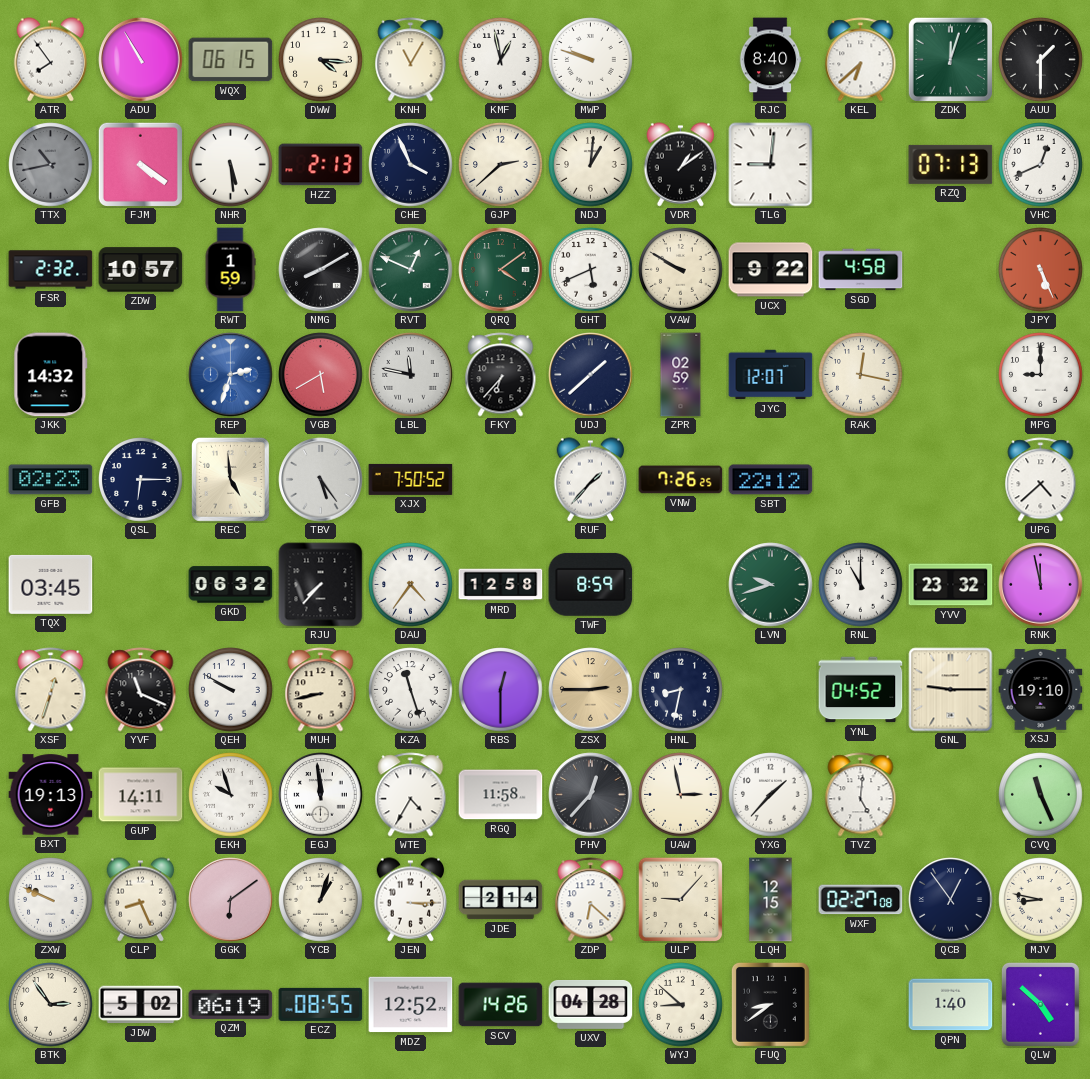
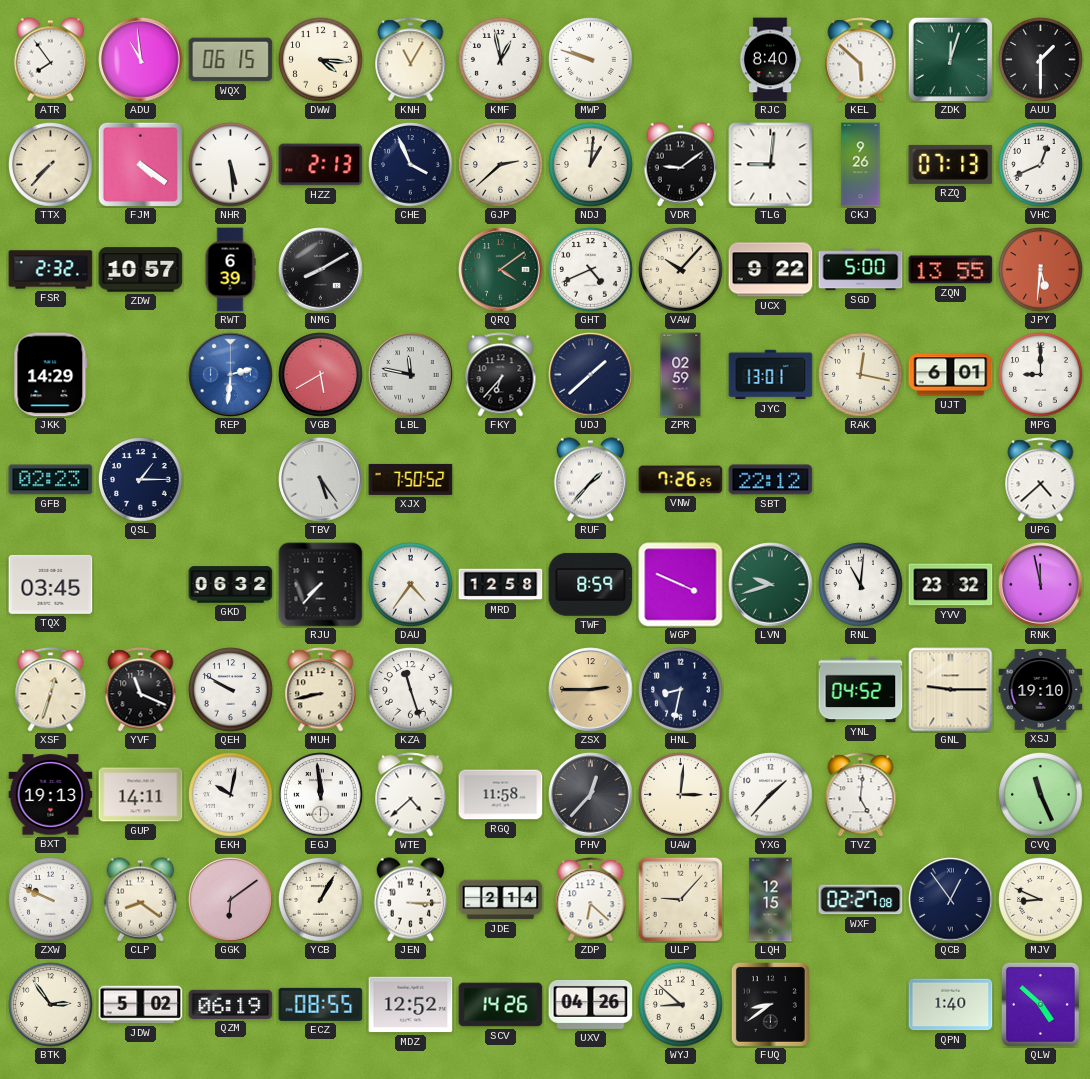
ADU: 10:55 -> 10:59 (141, 60)
KEL: 6:38 -> 5:52 (861, 60)
TTX: 10:43 -> 7:37 (51, 165)
TTX dial: grey -> cream (51, 165)
VDR: 1:09 -> 9:09 (681, 165)
CKJ: none -> 9:26 (861, 165)
RWT: 1:59 -> 6:39 (230, 270)
RVT: 12:49 -> none (411, 270)
GHT: 5:41 -> 4:41 (591, 270)
VAW: 9:50 -> 10:07 (681, 270)
SGD: 4:58 -> 5:00 (861, 270)
ZQN: none -> 13:55 (951, 270)
JPY: 5:26 -> 5:31 (1041, 270)
JKK: 14:32 -> 14:29 (51, 375)
REP: 2:33 -> 2:31 (231, 375)
JYC: 12:07 -> 13:01 (771, 375)
UJT: none -> 6:01 (951, 375)
QSL: 6:15 -> 1:15 (141, 480)
REC: 4:59 -> none (230, 479)
WGP: none -> 3:49 (681, 585)
RNL: 11:00 -> 11:01 (861, 585)
RBS: 12:30 -> none (501, 690)
EKH: 9:57 -> 10:02 (231, 795)
WTE: 4:35 -> 4:38 (411, 795)
UAW: 2:58 -> 3:01 (681, 795)
CLP: 8:26 -> 8:21 (141, 900)
YCB: 1:03 -> 1:05 (321, 900)
MJV: 8:47 -> 8:49 (1041, 900)
UXV: 04:28 -> 04:26 (591, 1004)
